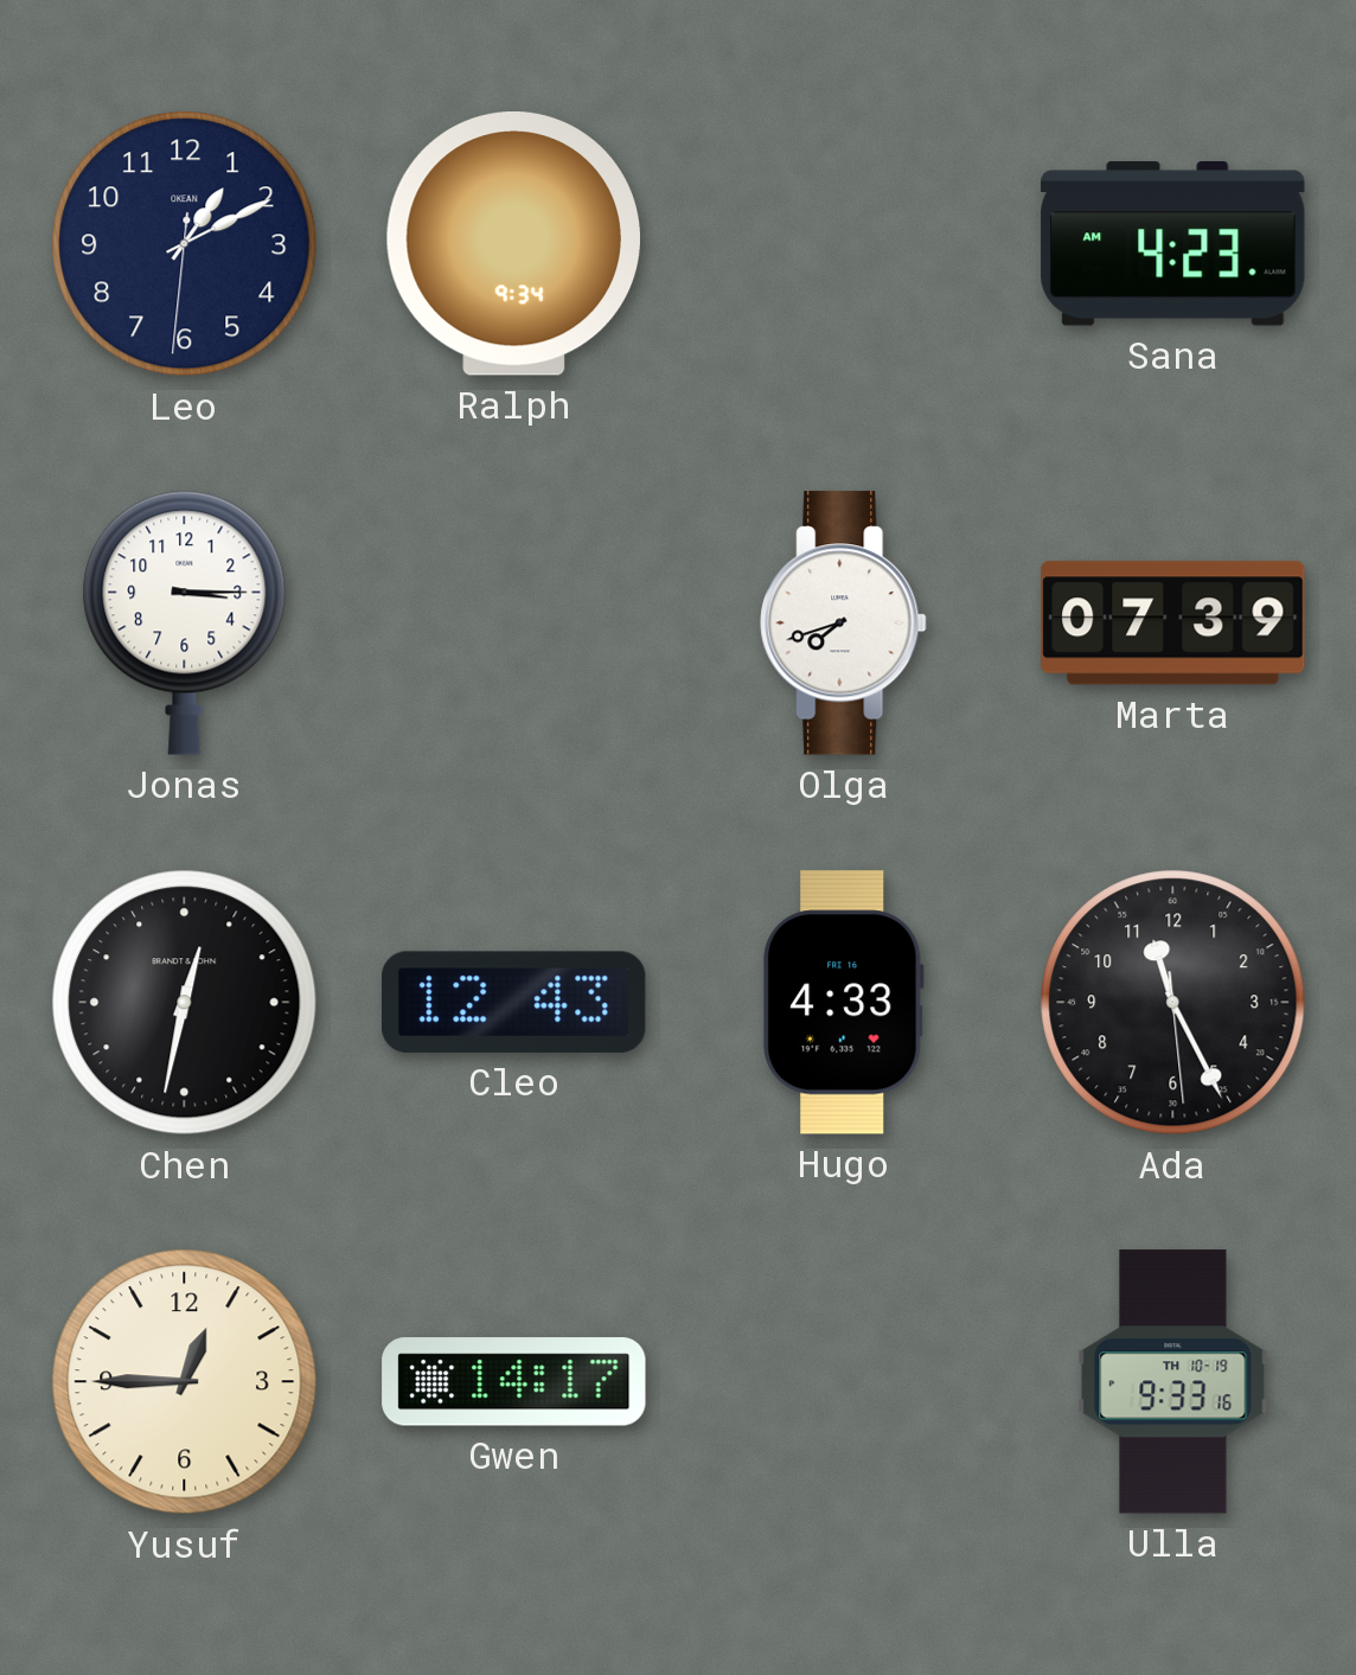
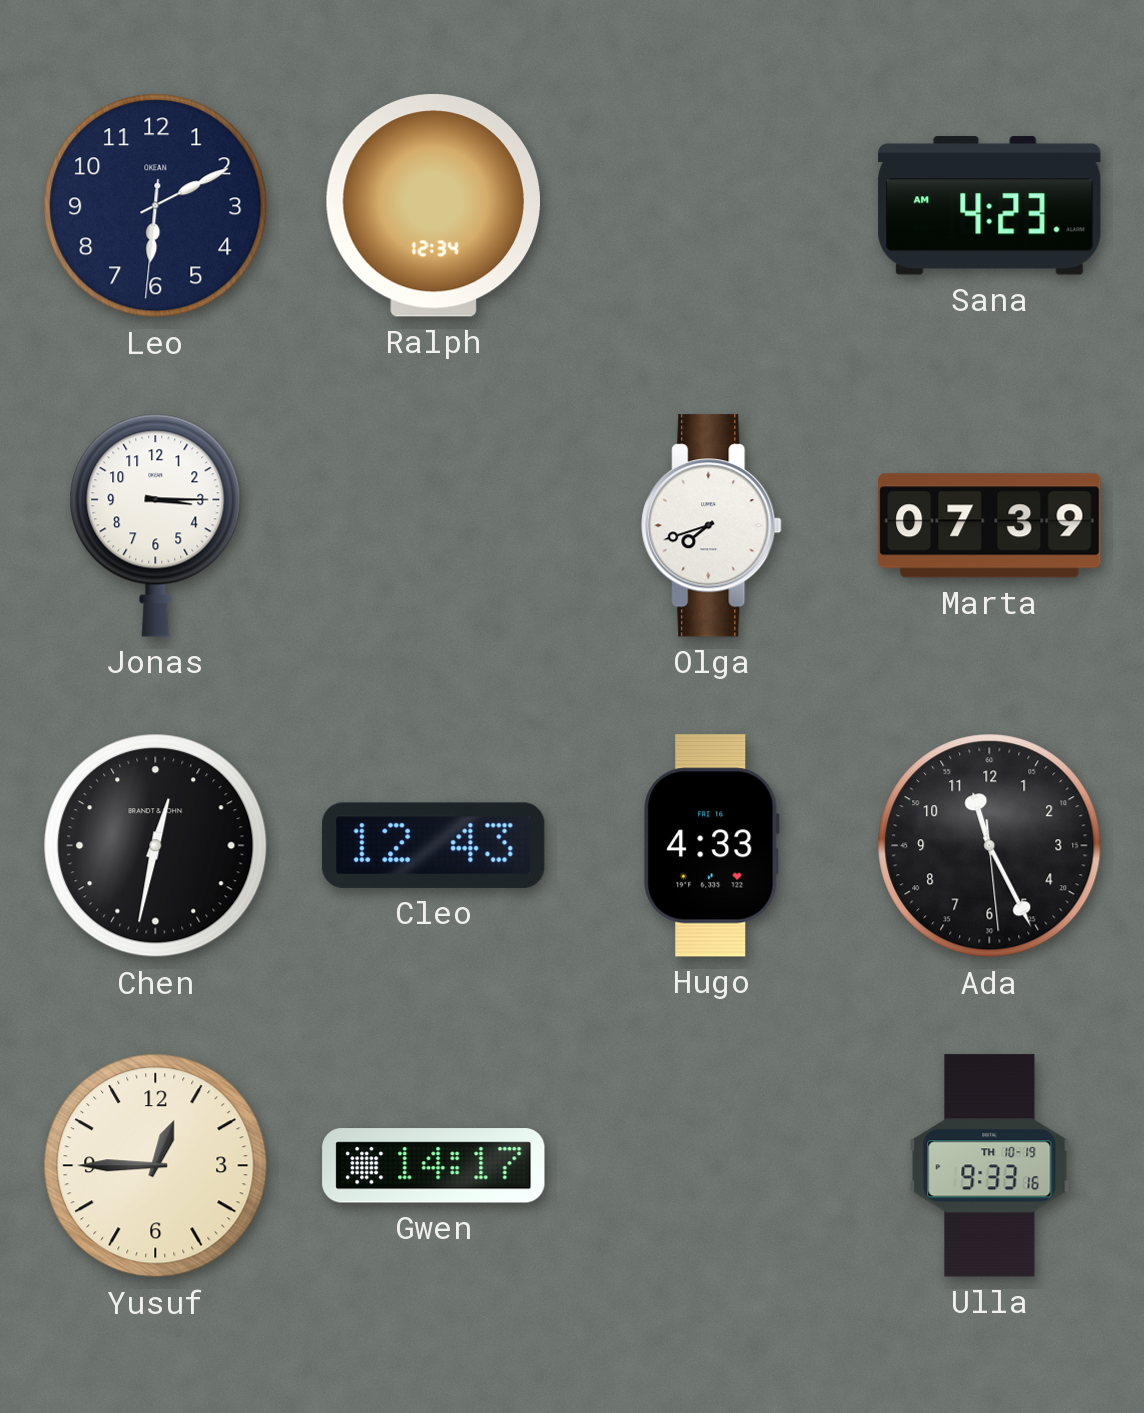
Leo: 1:10 -> 6:10 (156, 206)
Ralph: 9:34 -> 12:34 (433, 206)
